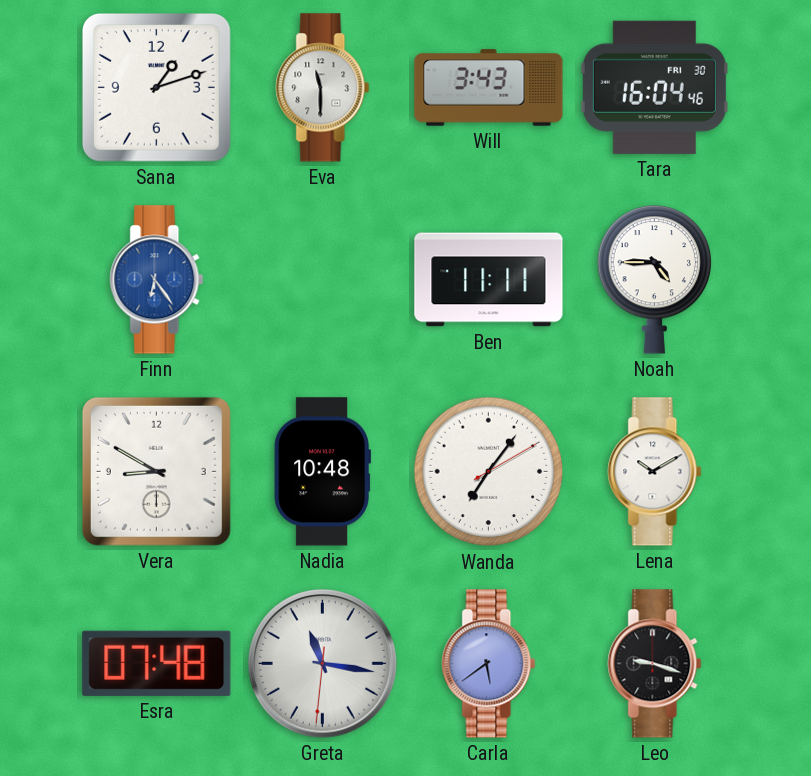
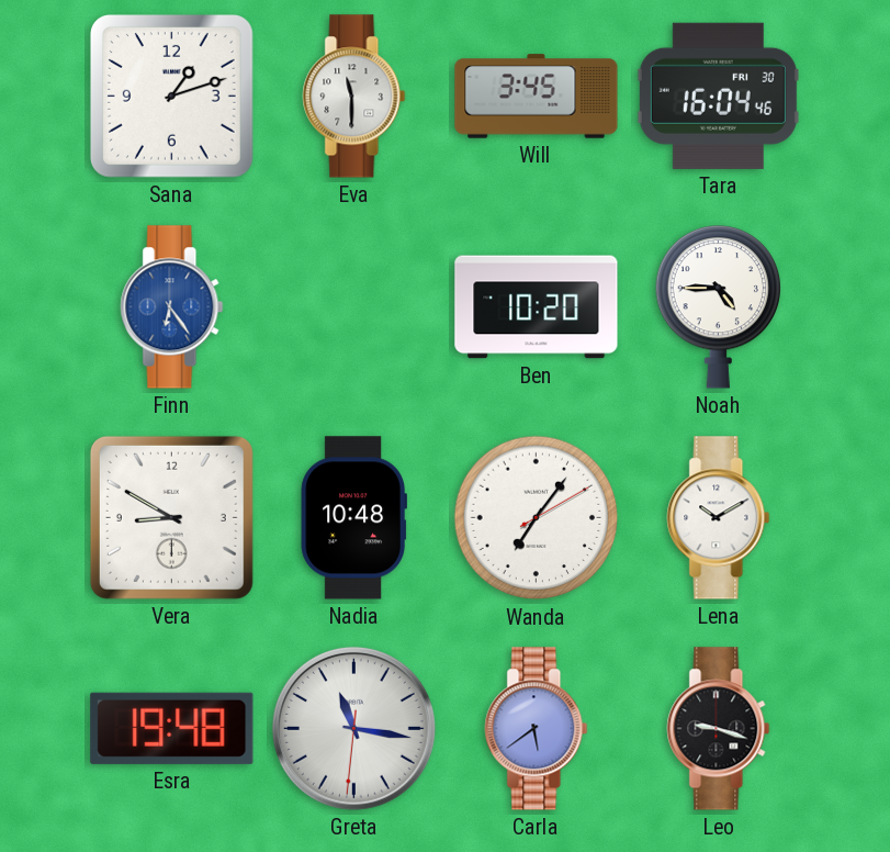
Will: 3:43 -> 3:45 (537, 97)
Ben: 11:11 -> 10:20 (537, 307)
Esra: 07:48 -> 19:48 (172, 728)
